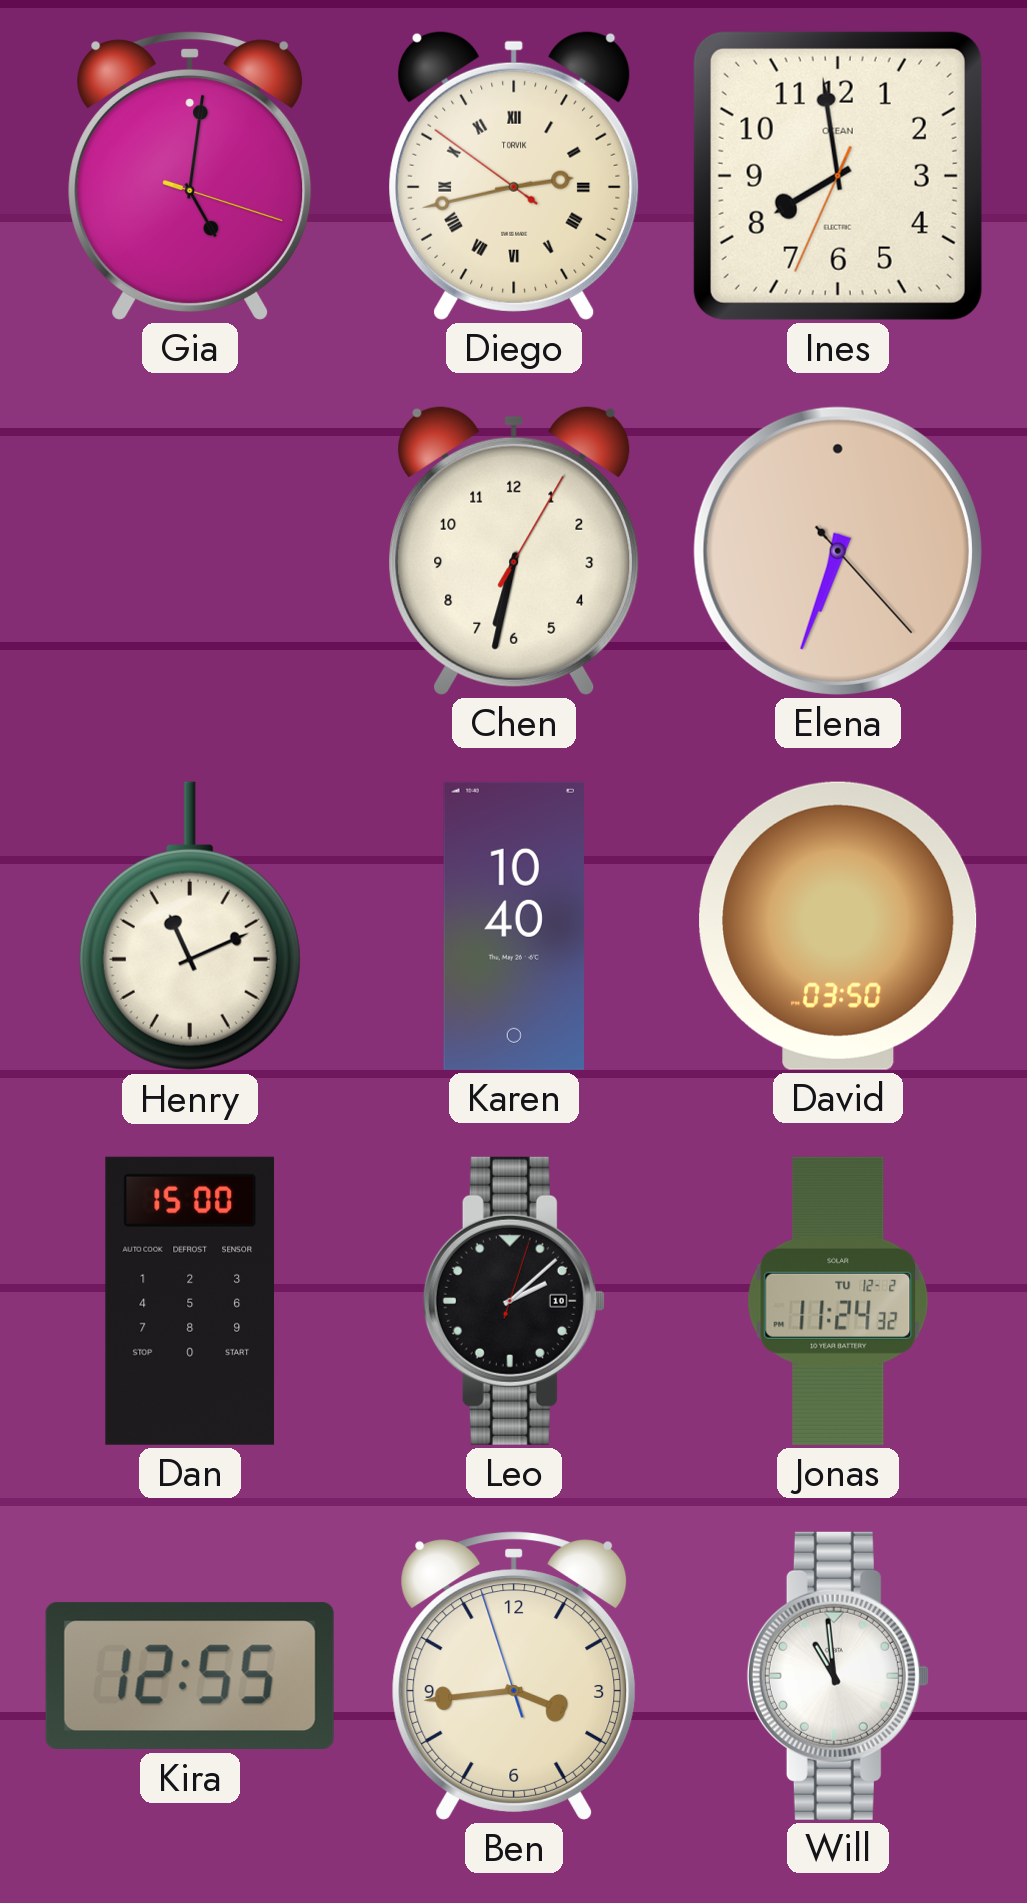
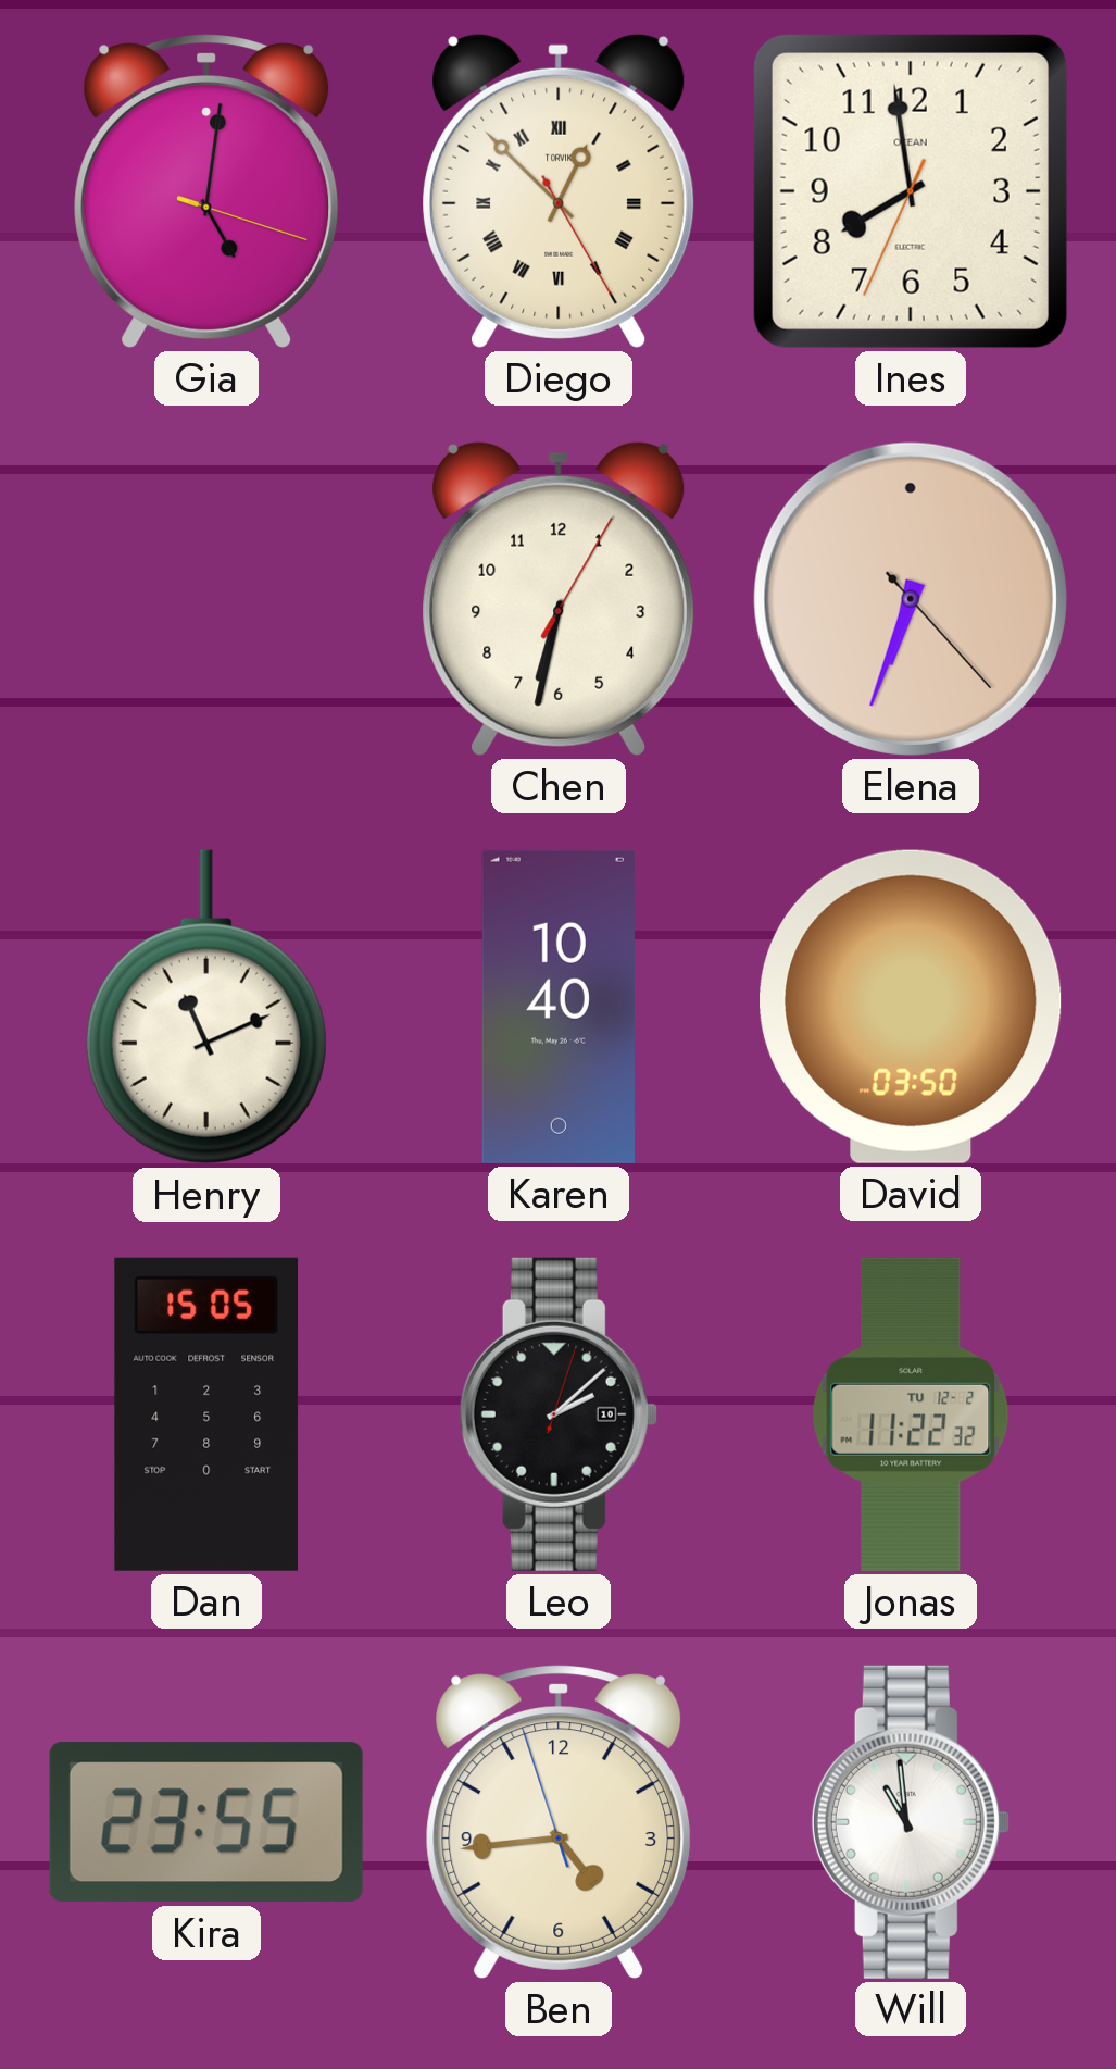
Diego: 2:42 -> 12:52 (559, 190)
Dan: 15:00 -> 15:05 (206, 1414)
Jonas: 11:24 -> 11:22 (911, 1414)
Kira: 12:55 -> 23:55 (206, 1822)
Ben: 3:43 -> 4:43 (559, 1822)
